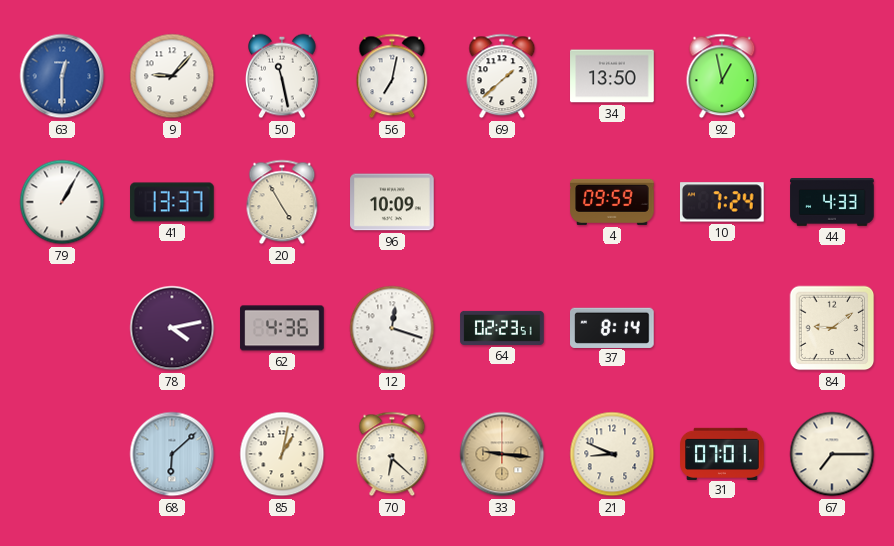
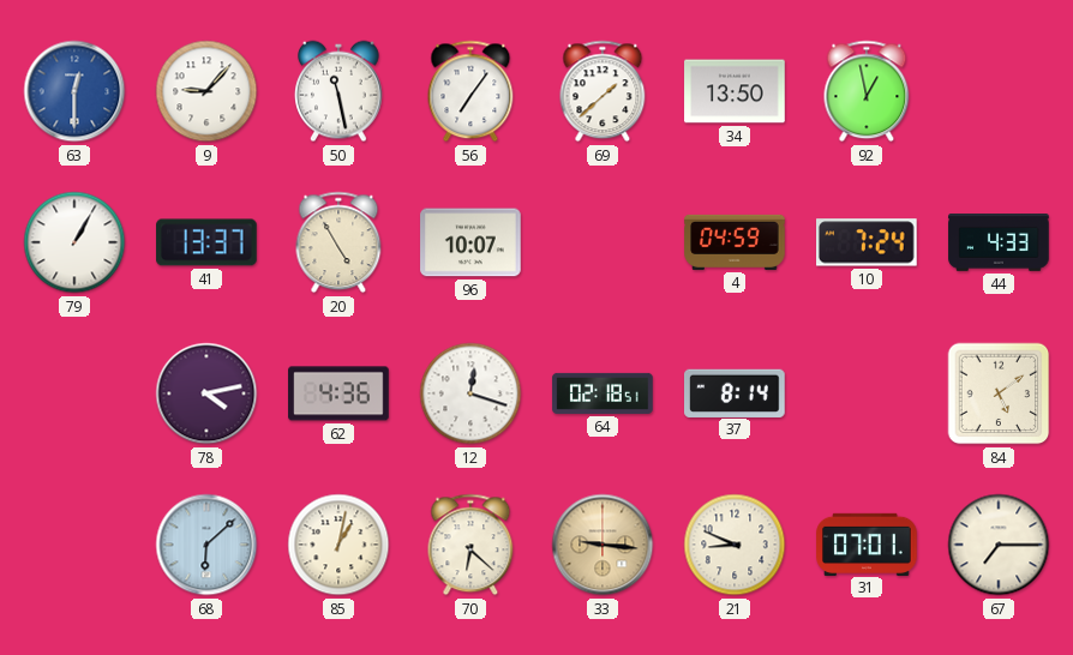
56: 7:02 -> 7:06 (470, 91)
96: 10:09 -> 10:07 (470, 242)
4: 09:59 -> 04:59 (735, 242)
64: 02:23 -> 02:18 (603, 393)
84: 9:09 -> 5:09 (999, 393)
